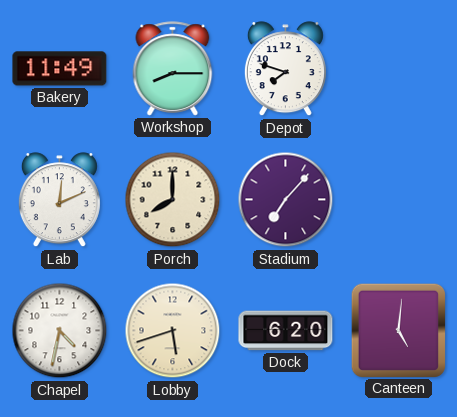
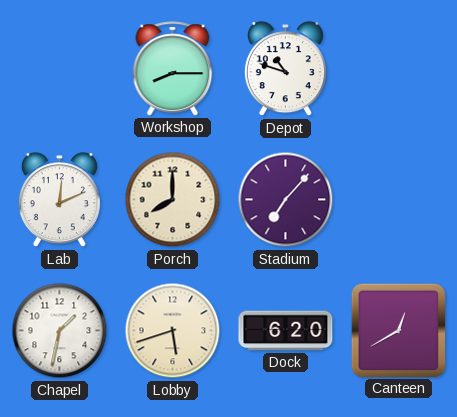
Bakery: 11:49 -> none (60, 69)
Depot: 7:48 -> 10:48 (285, 69)
Chapel: 4:32 -> 1:32 (60, 331)
Canteen: 5:01 -> 12:40 (398, 330)
